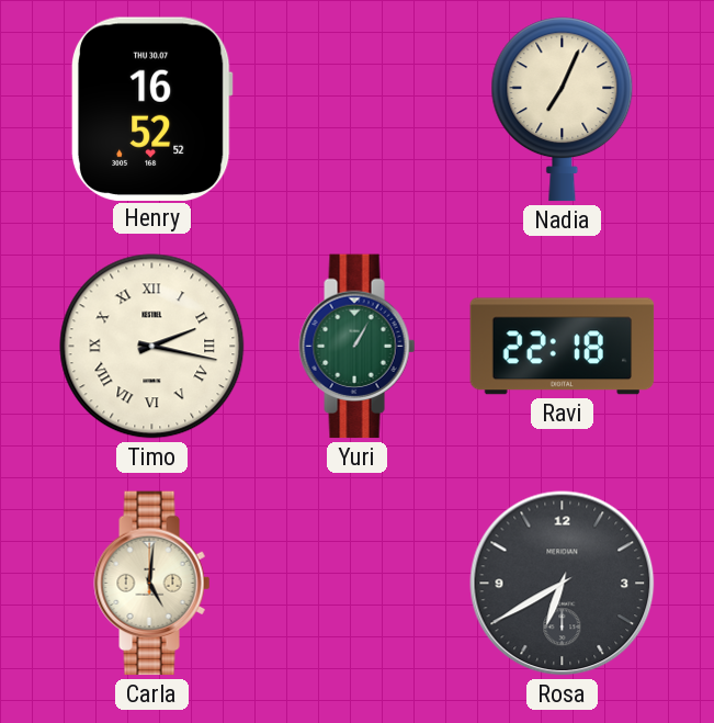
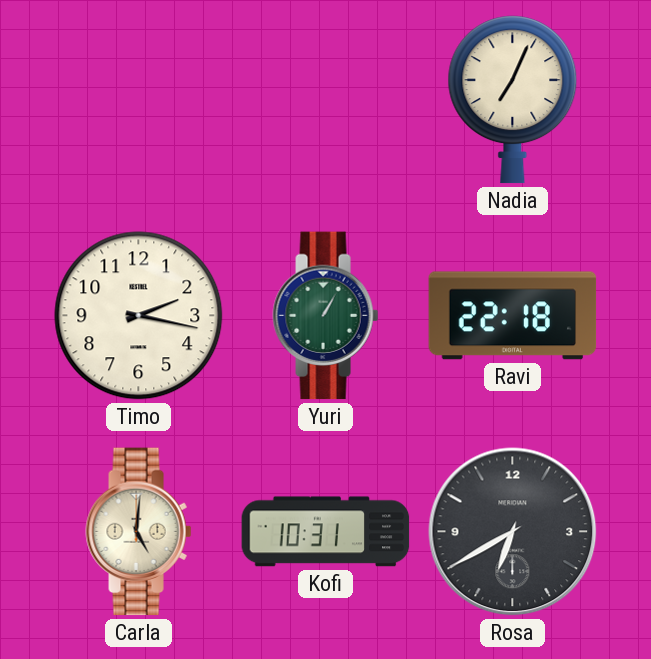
Henry: 16:52 -> none (151, 109)
Timo numerals: Roman -> Arabic (139, 316)
Kofi: none -> 10:31 (326, 532)
